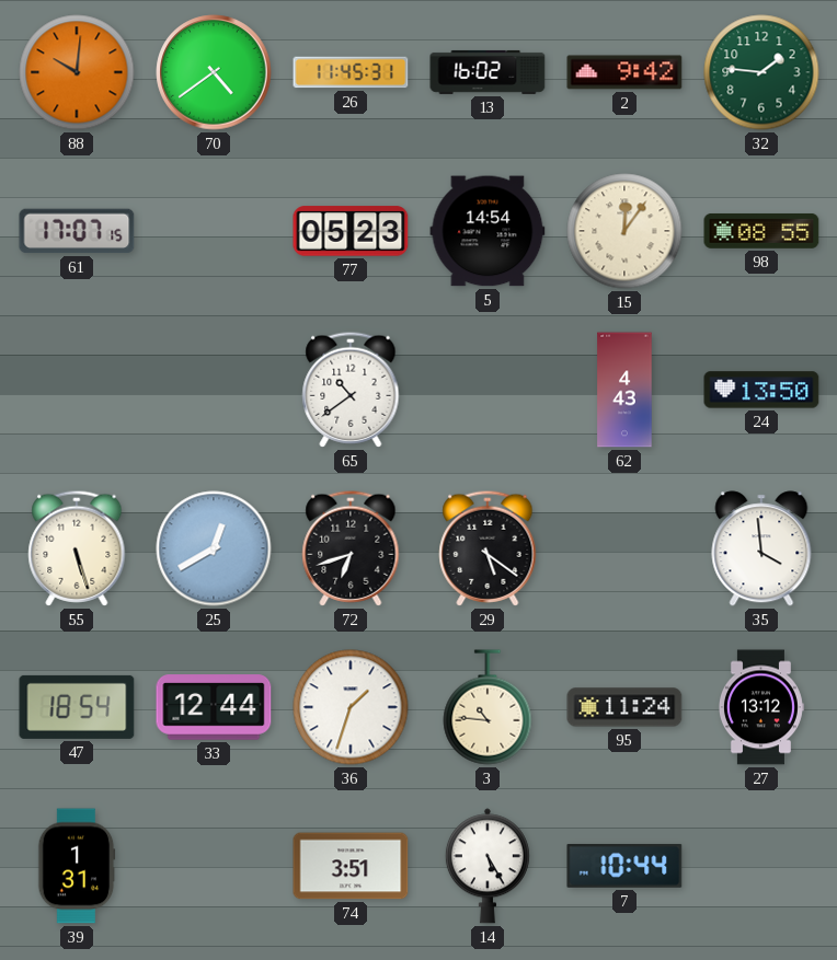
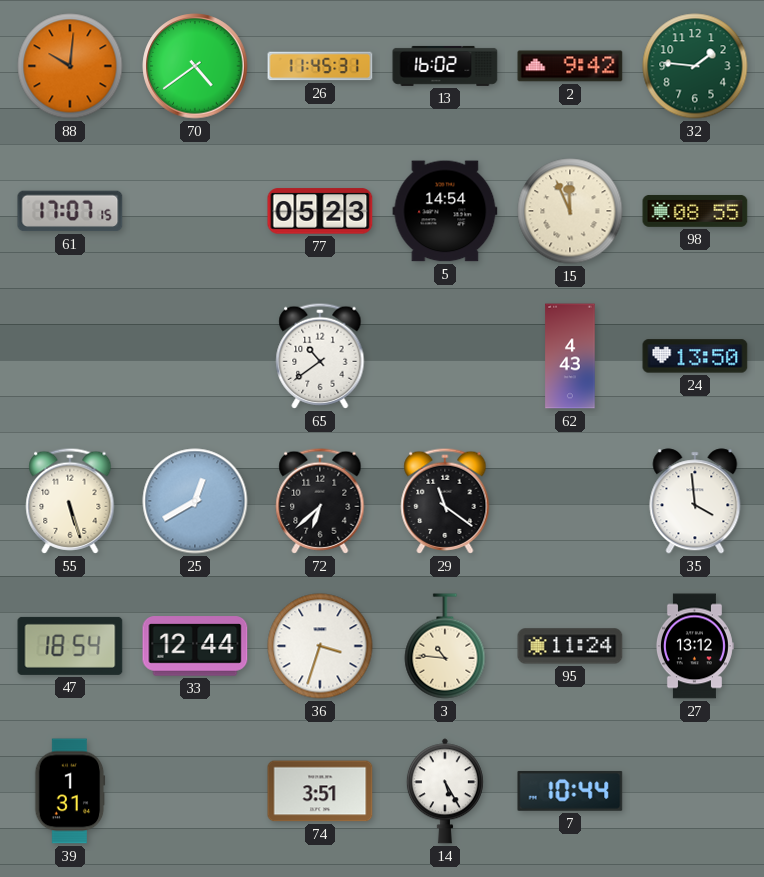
15: 12:06 -> 11:56 (570, 211)
72: 6:42 -> 6:38 (320, 501)
29: 5:21 -> 11:21 (445, 501)
36: 1:33 -> 3:33 (320, 646)
